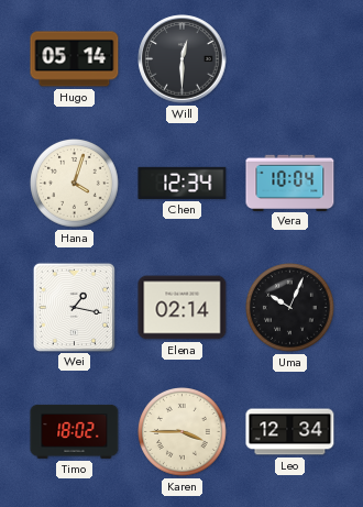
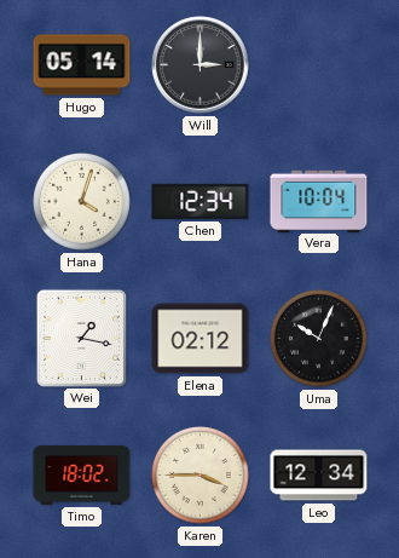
Will: 12:30 -> 3:00 (201, 65)
Elena: 02:14 -> 02:12 (201, 339)
